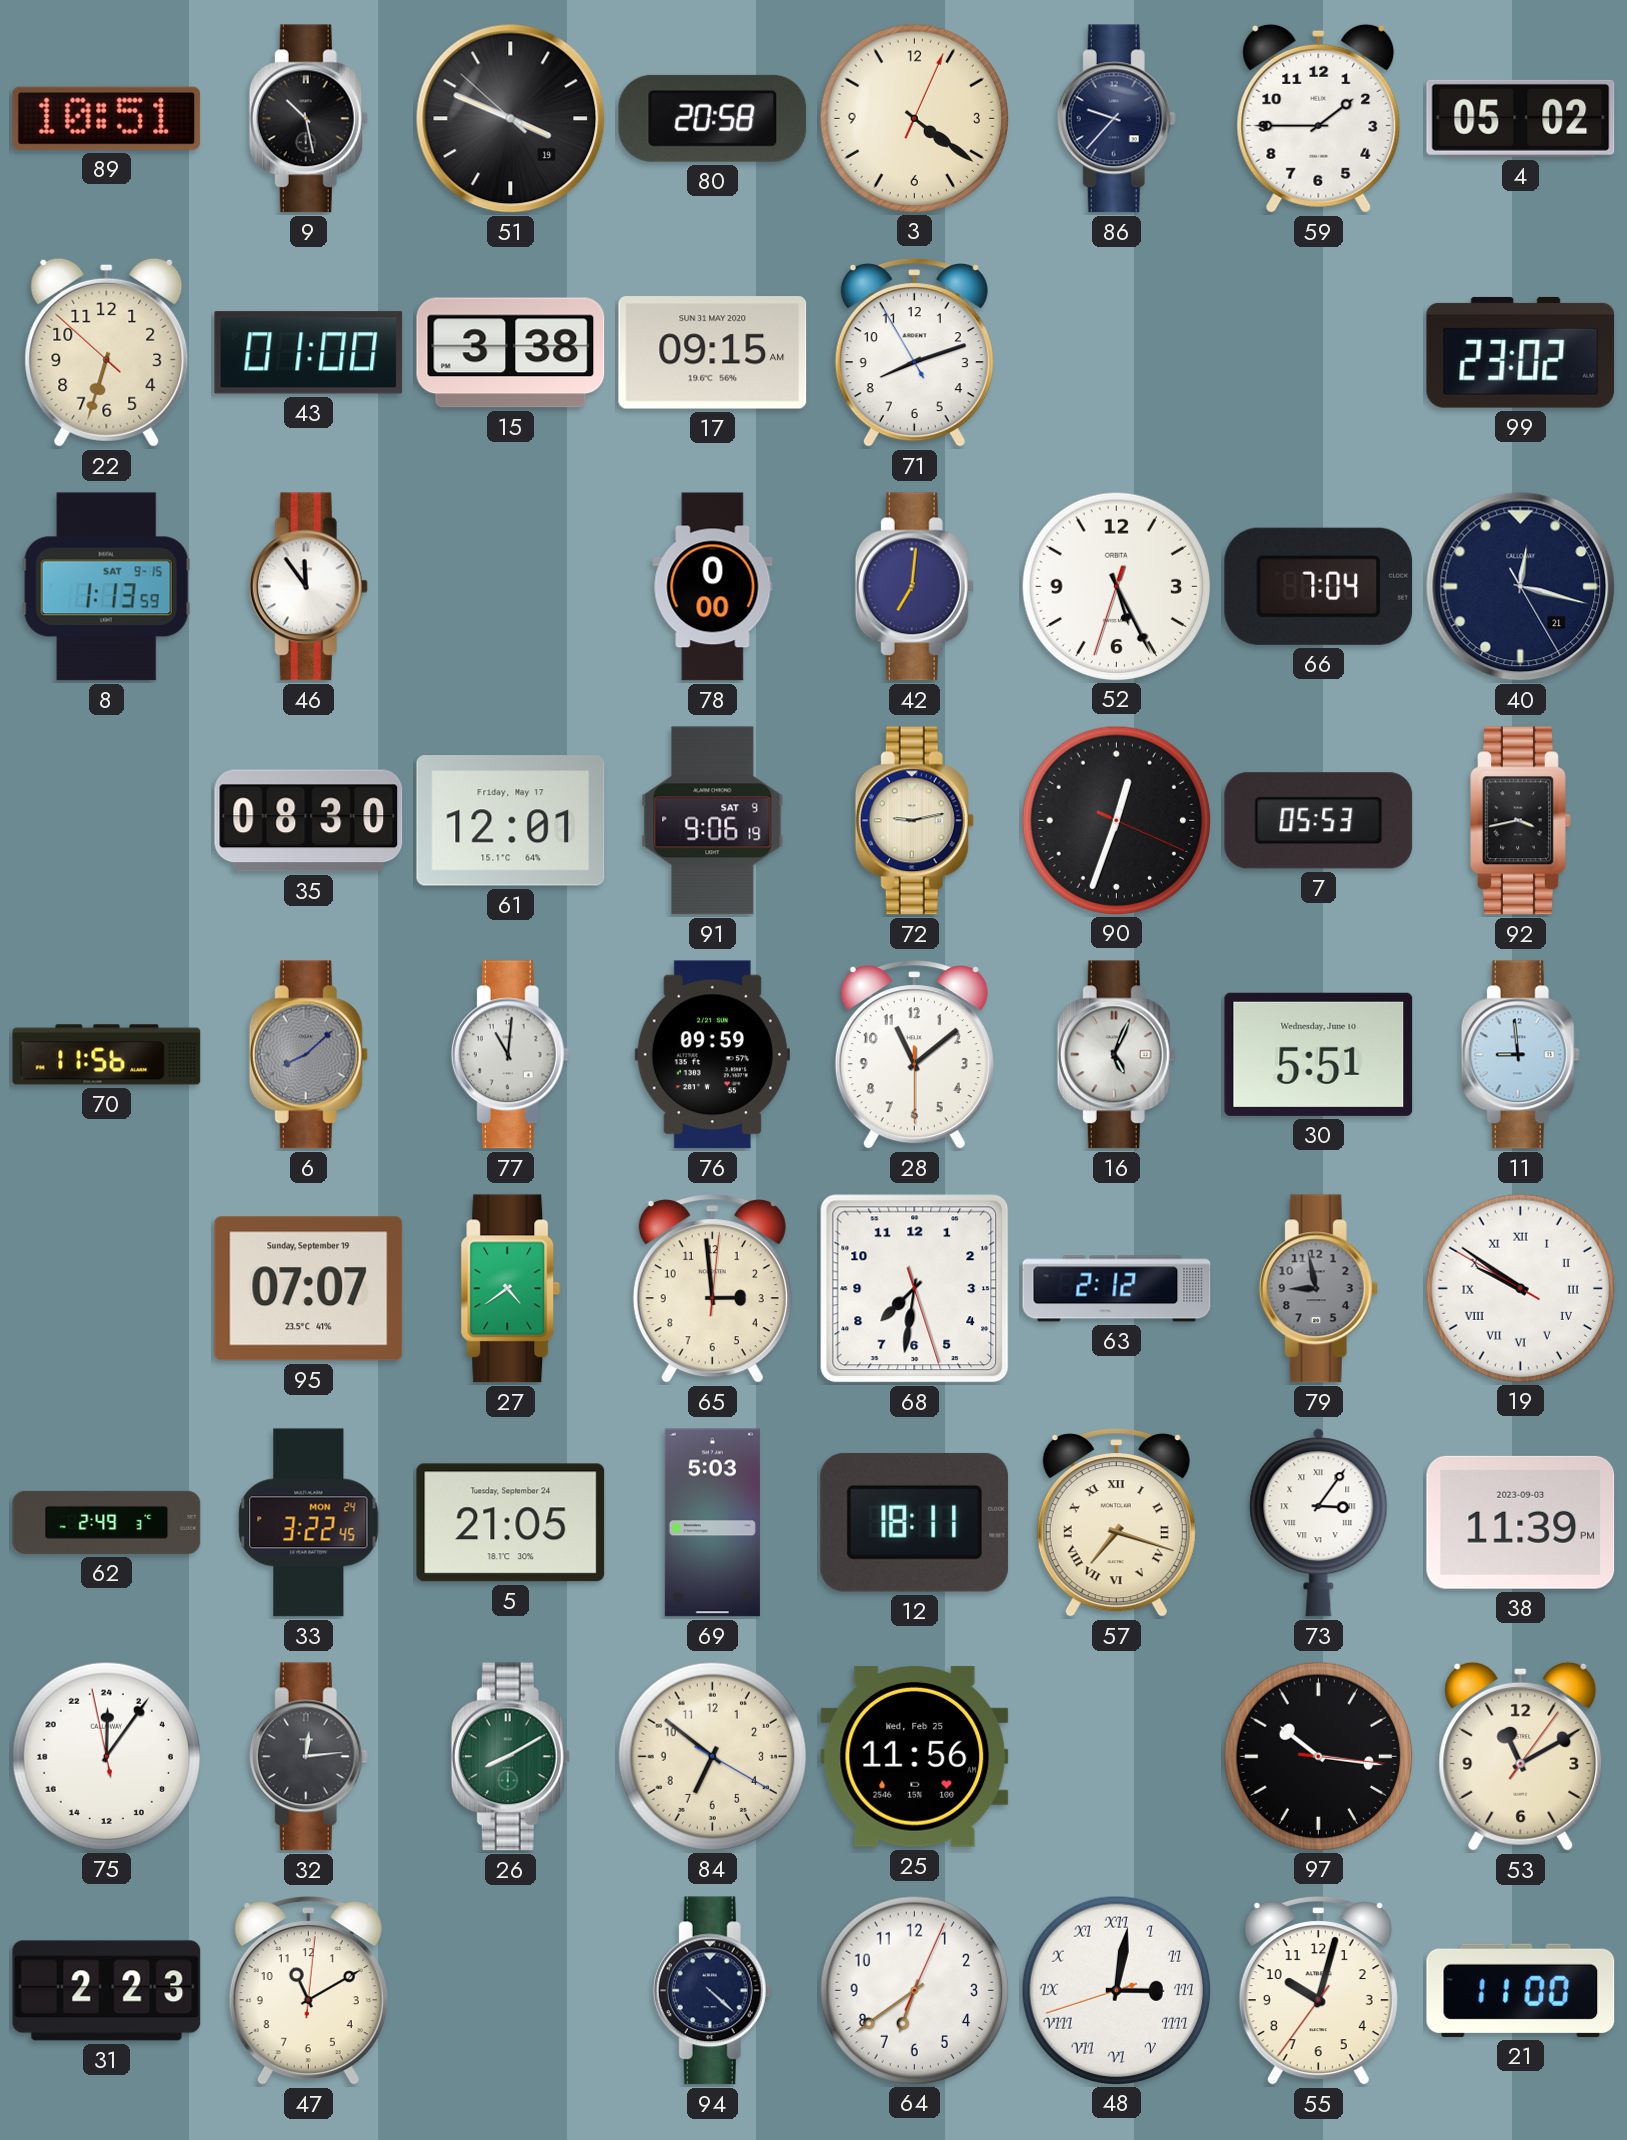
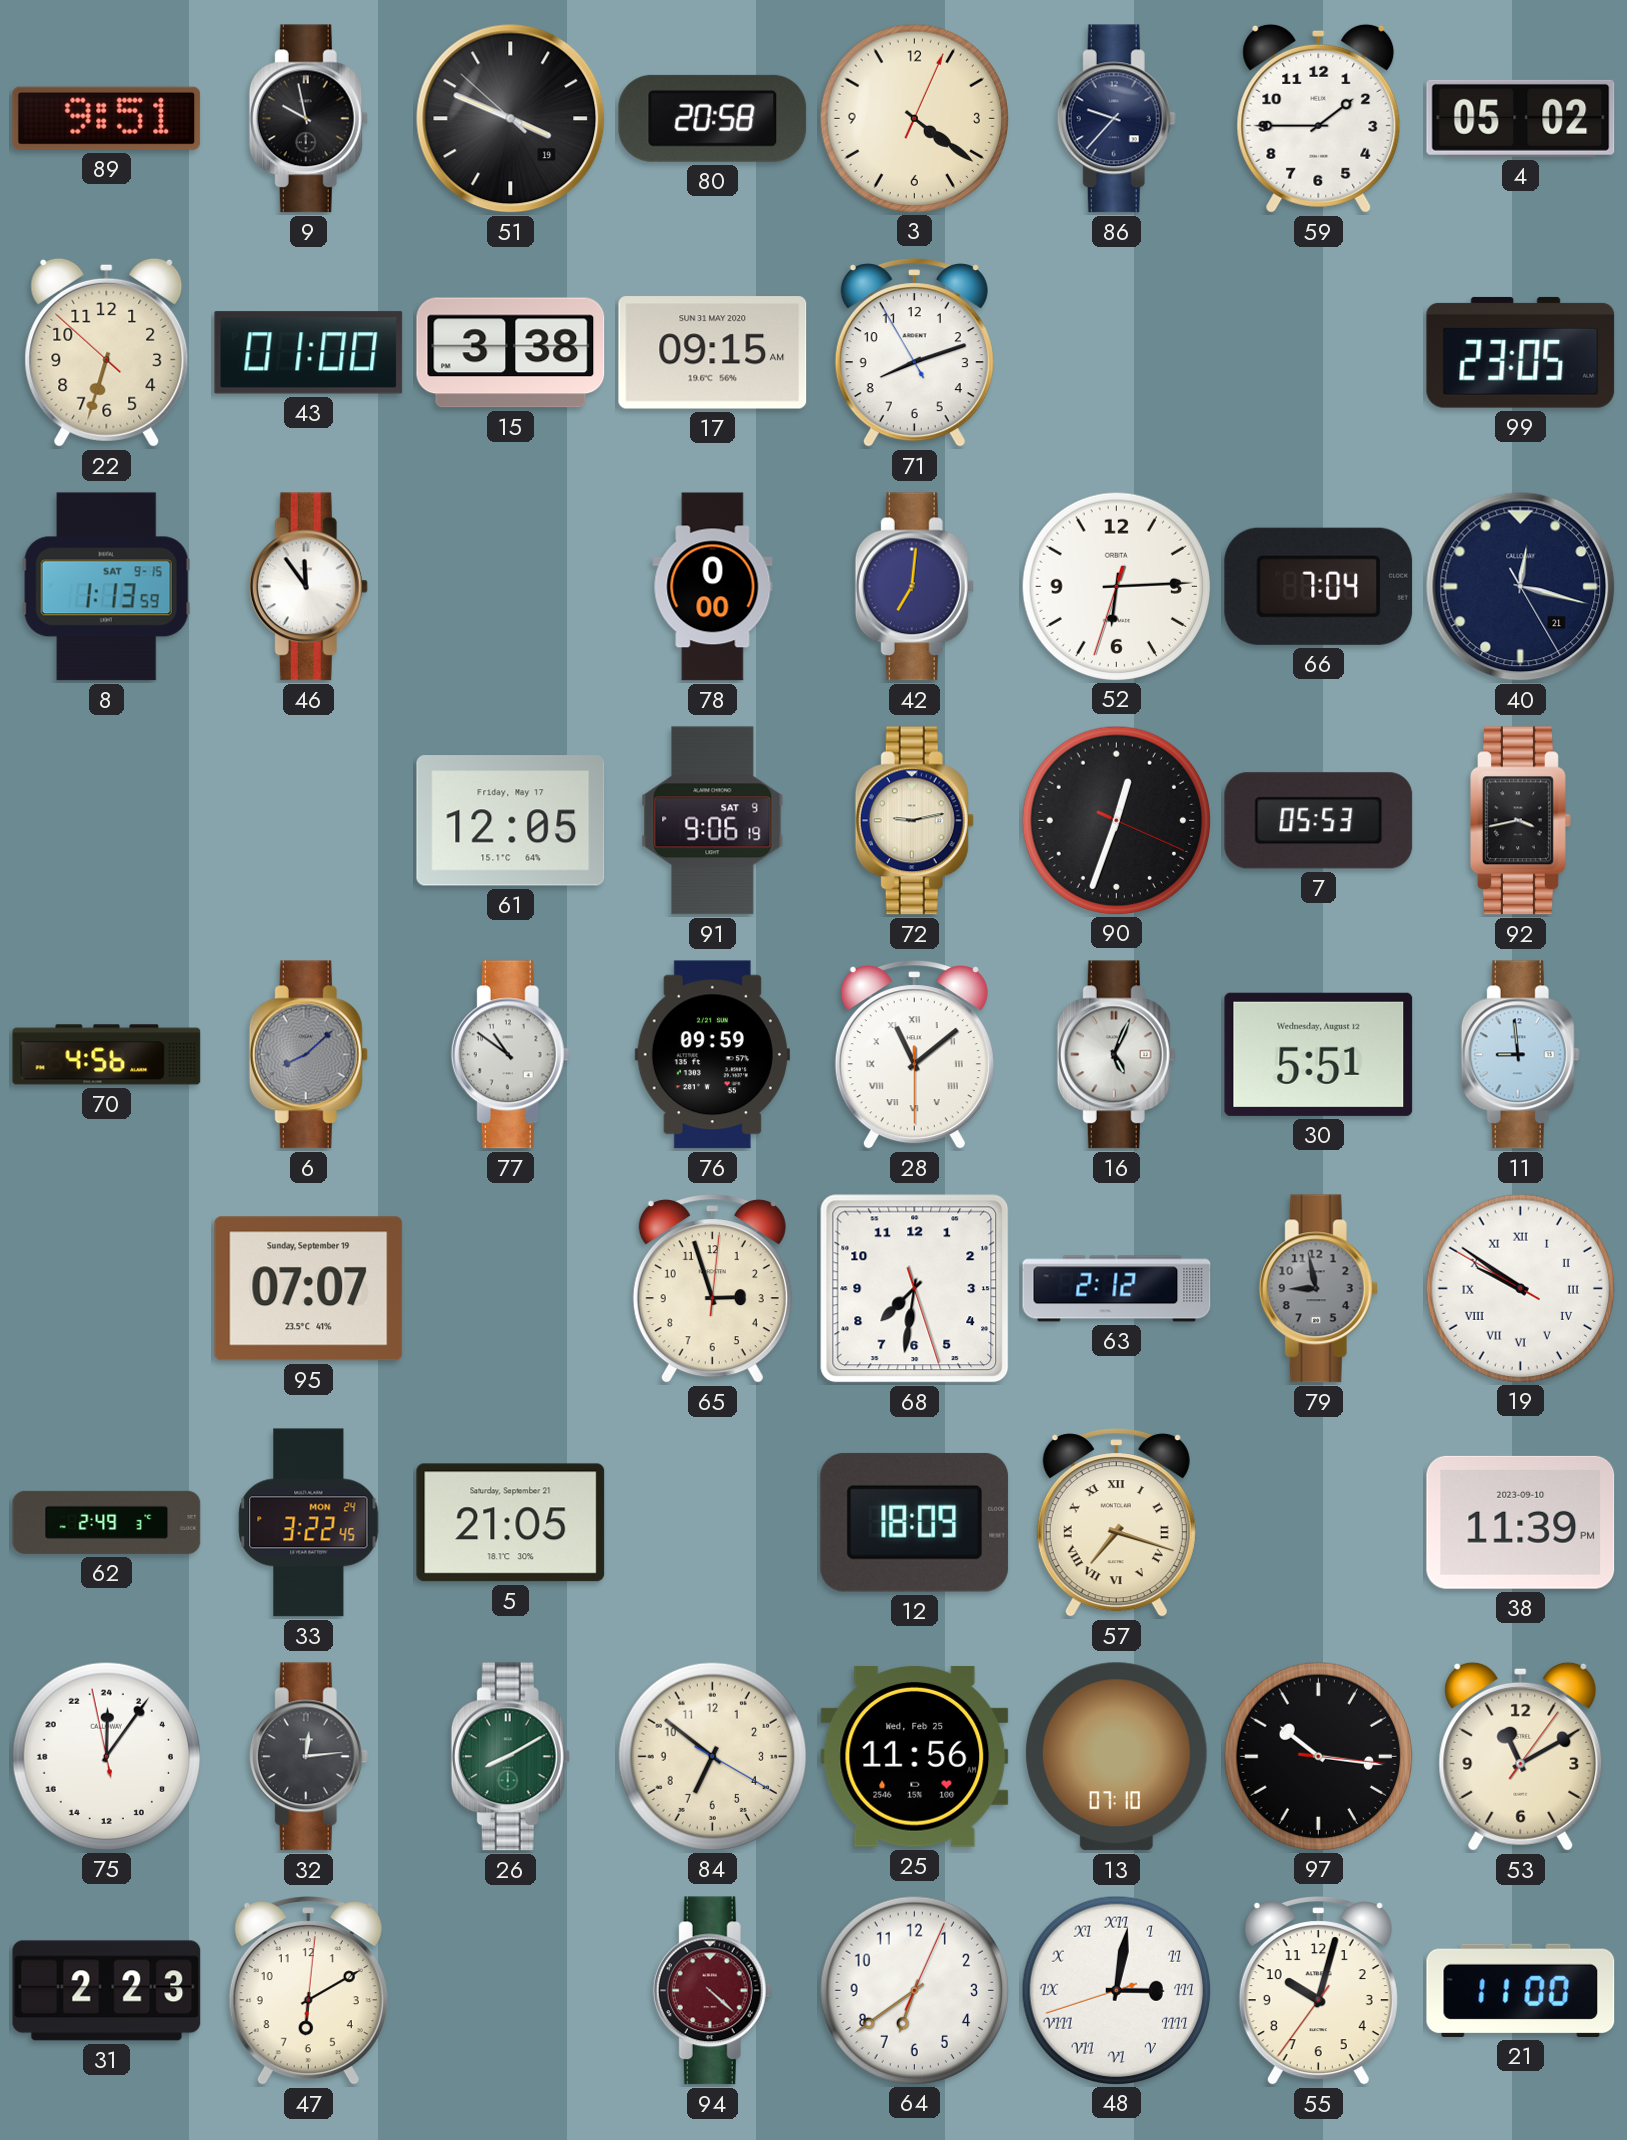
89: 10:51 -> 9:51 (107, 118)
9: 10:28 -> 9:58 (308, 119)
99: 23:02 -> 23:05 (1521, 352)
52: 5:25 -> 6:14 (1116, 586)
35: 08:30 -> none (309, 821)
61: 12:01 -> 12:05 (511, 821)
70: 11:56 -> 4:56 (107, 1055)
77: 11:01 -> 10:51 (510, 1055)
28 numerals: Arabic -> Roman (914, 1055)
30 date: Wednesday, June 10 -> Wednesday, August 12 (1319, 1054)
27: 4:39 -> none (511, 1289)
65: 2:59 -> 2:57 (712, 1289)
5 date: Tuesday, September 24 -> Saturday, September 21 (511, 1523)
69: 5:03 -> none (712, 1523)
12: 18:11 -> 18:09 (915, 1522)
73: 3:06 -> none (1319, 1523)
38 date: 2023-09-03 -> 2023-09-10 (1521, 1522)
13: none -> 07:10 (1116, 1757)
47: 11:10 -> 6:10 (308, 1991)
94 dial: navy -> burgundy (712, 1991)
